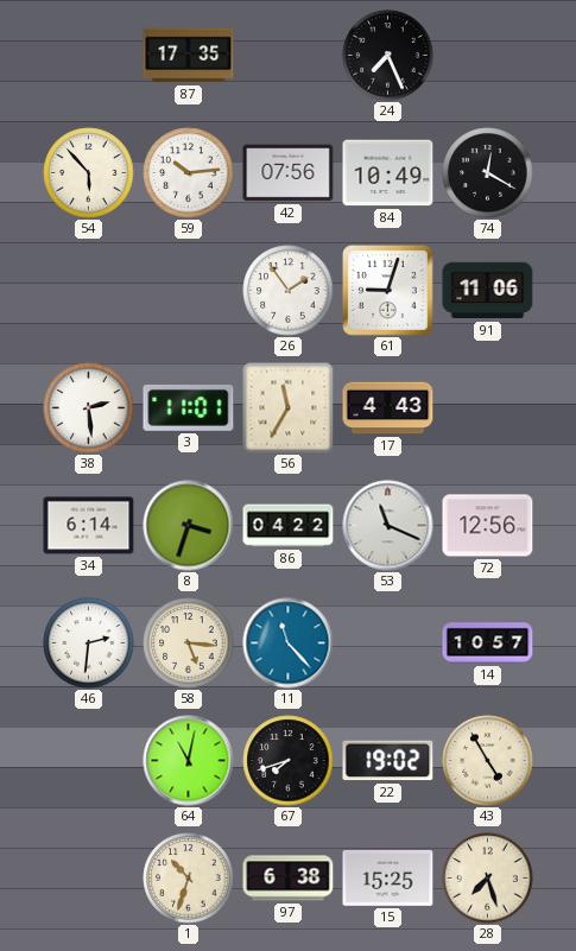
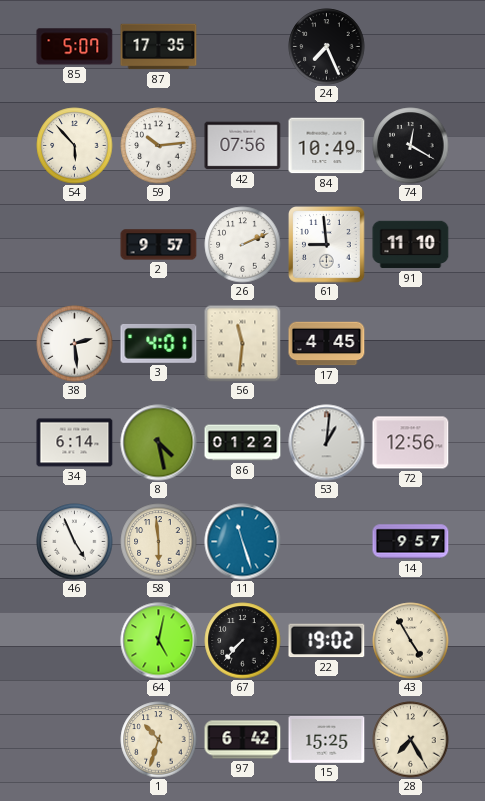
85: none -> 5:07 (75, 47)
2: none -> 9:57 (159, 245)
26: 1:54 -> 2:11 (243, 245)
61: 9:03 -> 8:59 (327, 245)
91: 11:06 -> 11:10 (411, 245)
3: 11:01 -> 4:01 (159, 343)
56: 11:35 -> 11:31 (242, 343)
17: 4:43 -> 4:45 (327, 344)
8: 3:33 -> 4:28 (159, 443)
86: 04:22 -> 01:22 (243, 443)
53: 11:19 -> 1:01 (327, 443)
46: 2:31 -> 4:56 (75, 542)
58: 5:16 -> 5:59 (159, 542)
11: 11:23 -> 11:27 (243, 542)
14: 10:57 -> 9:57 (411, 542)
64: 11:02 -> 5:02 (159, 641)
67: 7:42 -> 7:37 (243, 641)
97: 6:38 -> 6:42 (243, 740)
28: 7:27 -> 7:25 (411, 740)
